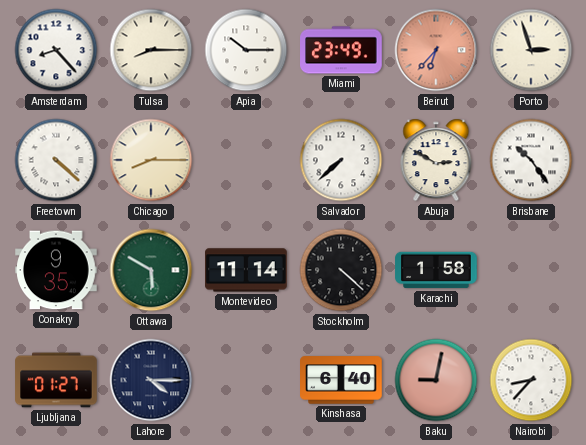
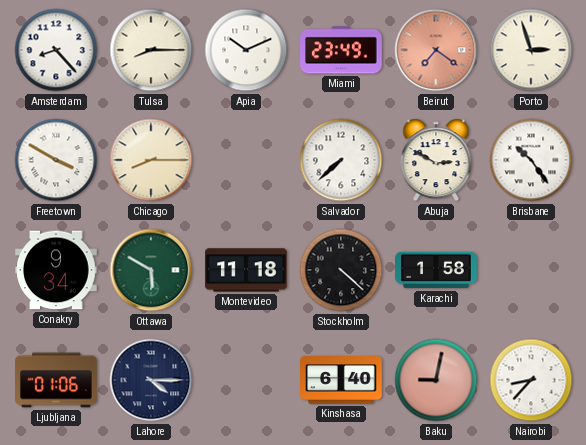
Apia: 10:15 -> 10:11 (246, 50)
Beirut: 6:37 -> 7:21 (436, 50)
Freetown: 4:22 -> 3:50 (56, 160)
Conakry: 9:35 -> 9:34 (56, 270)
Montevideo: 11:14 -> 11:18 (246, 270)
Ljubljana: 01:27 -> 01:06 (56, 380)
